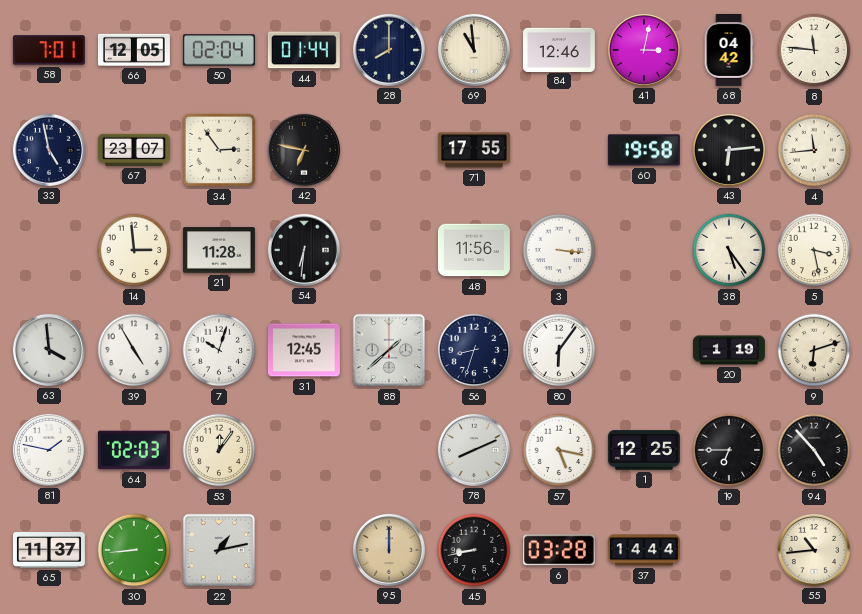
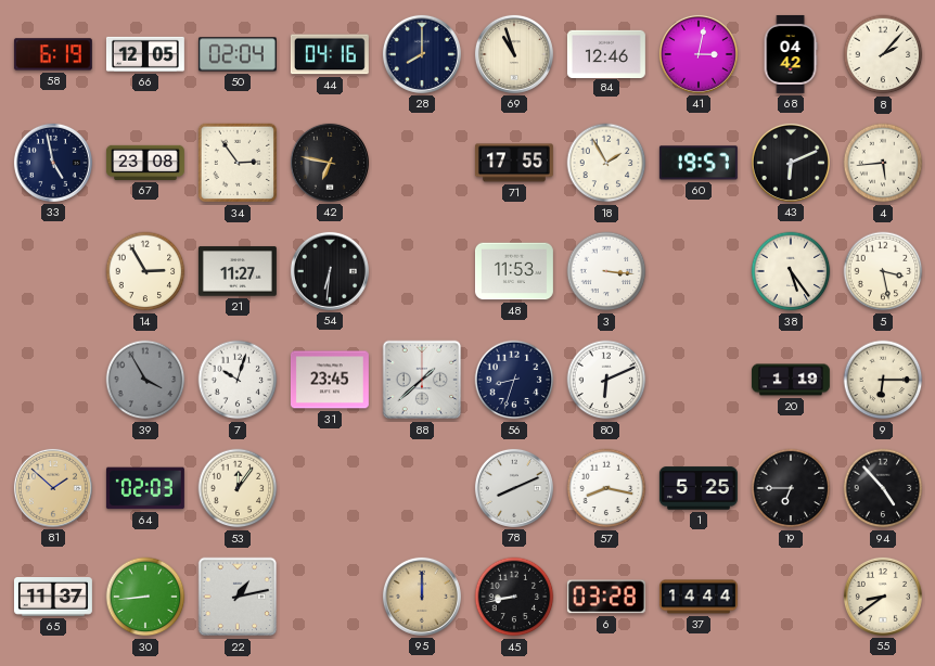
58: 7:01 -> 6:19 (53, 54)
44: 01:44 -> 04:16 (330, 54)
69: 10:59 -> 10:57 (514, 54)
8: 11:46 -> 2:07 (883, 54)
67: 23:07 -> 23:08 (145, 163)
18: none -> 1:55 (606, 163)
60: 19:58 -> 19:57 (699, 163)
43: 6:14 -> 6:11 (791, 163)
4: 11:44 -> 5:44 (883, 163)
14: 2:59 -> 2:55 (145, 271)
21: 11:28 -> 11:27 (238, 271)
48: 11:56 -> 11:53 (514, 271)
63: 3:59 -> none (49, 350)
39: 4:55 -> 3:55 (145, 380)
39 dial: white -> grey (145, 380)
31: 12:45 -> 23:45 (330, 380)
80: 6:06 -> 6:11 (606, 380)
9: 6:12 -> 6:15 (883, 380)
81: 1:47 -> 1:52 (53, 488)
81 dial: white -> champagne (53, 488)
57: 5:17 -> 8:17 (606, 488)
1: 12:25 -> 5:25 (699, 488)
55: 10:44 -> 8:39 (883, 597)
